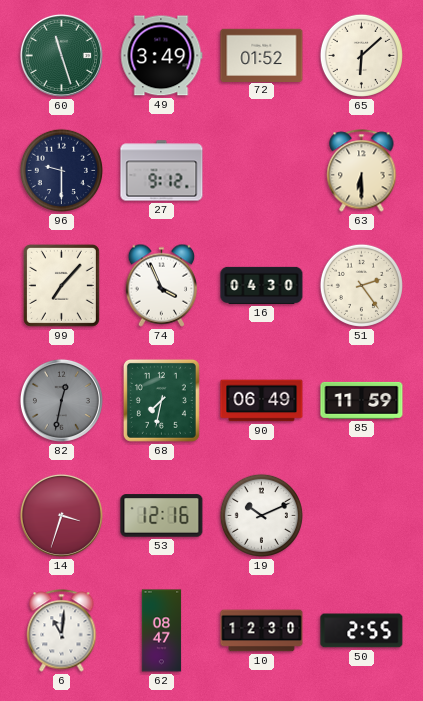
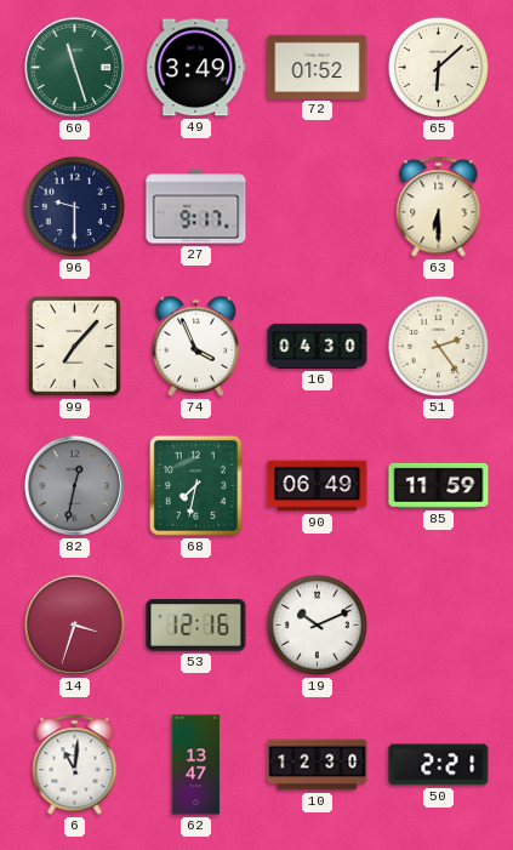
27: 9:12 -> 9:17 (196, 207)
62: 08:47 -> 13:47 (196, 765)
50: 2:55 -> 2:21 (439, 765)
